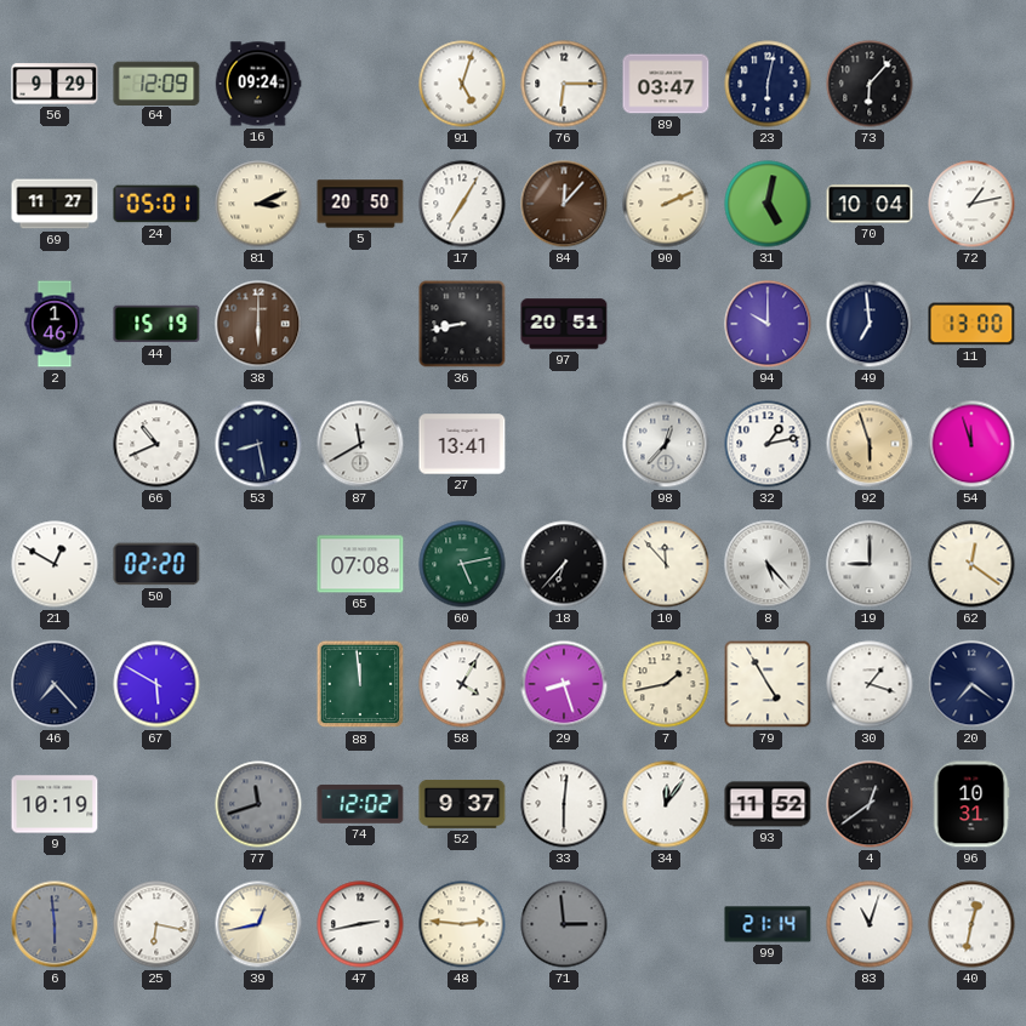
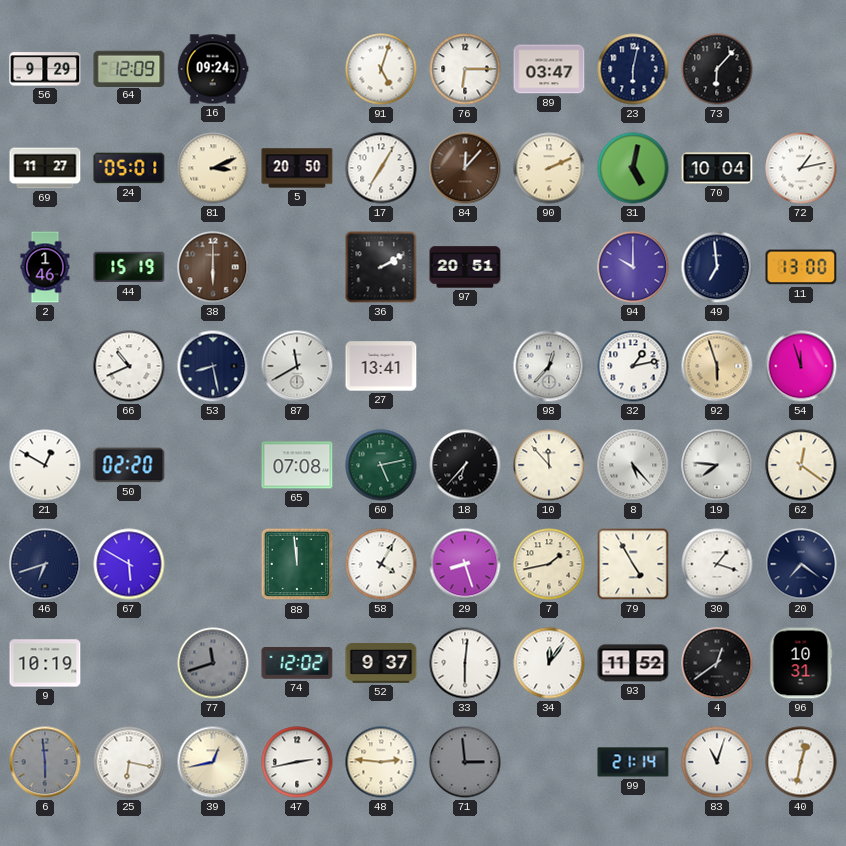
36: 8:43 -> 2:10 (381, 267)
19: 9:00 -> 7:46 (717, 465)
46: 7:23 -> 6:42 (45, 564)
